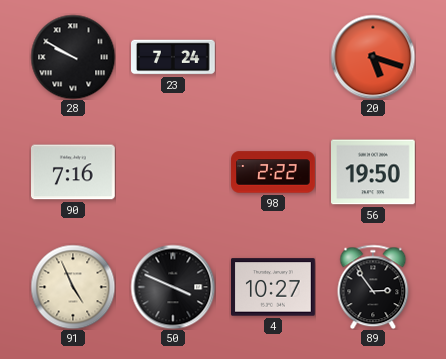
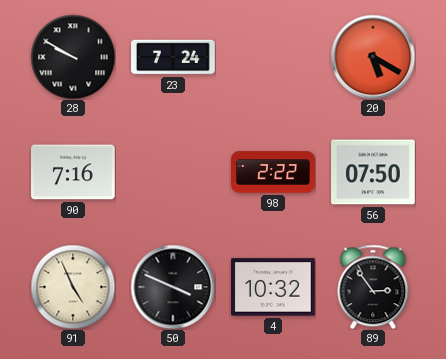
20: 5:18 -> 5:20 (373, 57)
56: 19:50 -> 07:50 (374, 172)
4: 10:27 -> 10:32 (274, 287)
